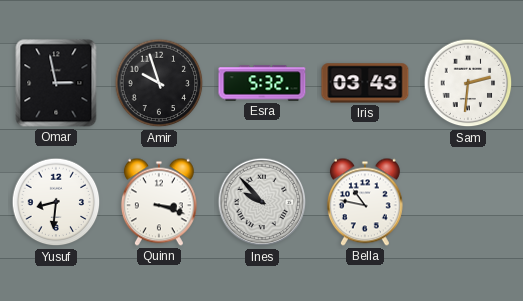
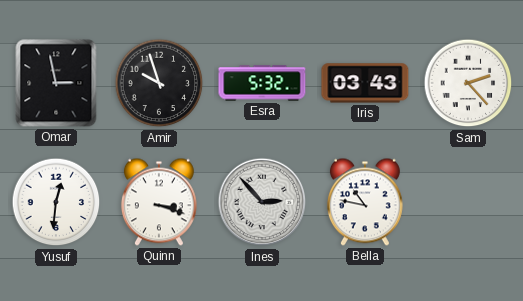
Sam: 2:31 -> 2:23 (468, 83)
Yusuf: 8:31 -> 12:31 (56, 202)
Ines: 9:53 -> 2:53 (262, 202)
